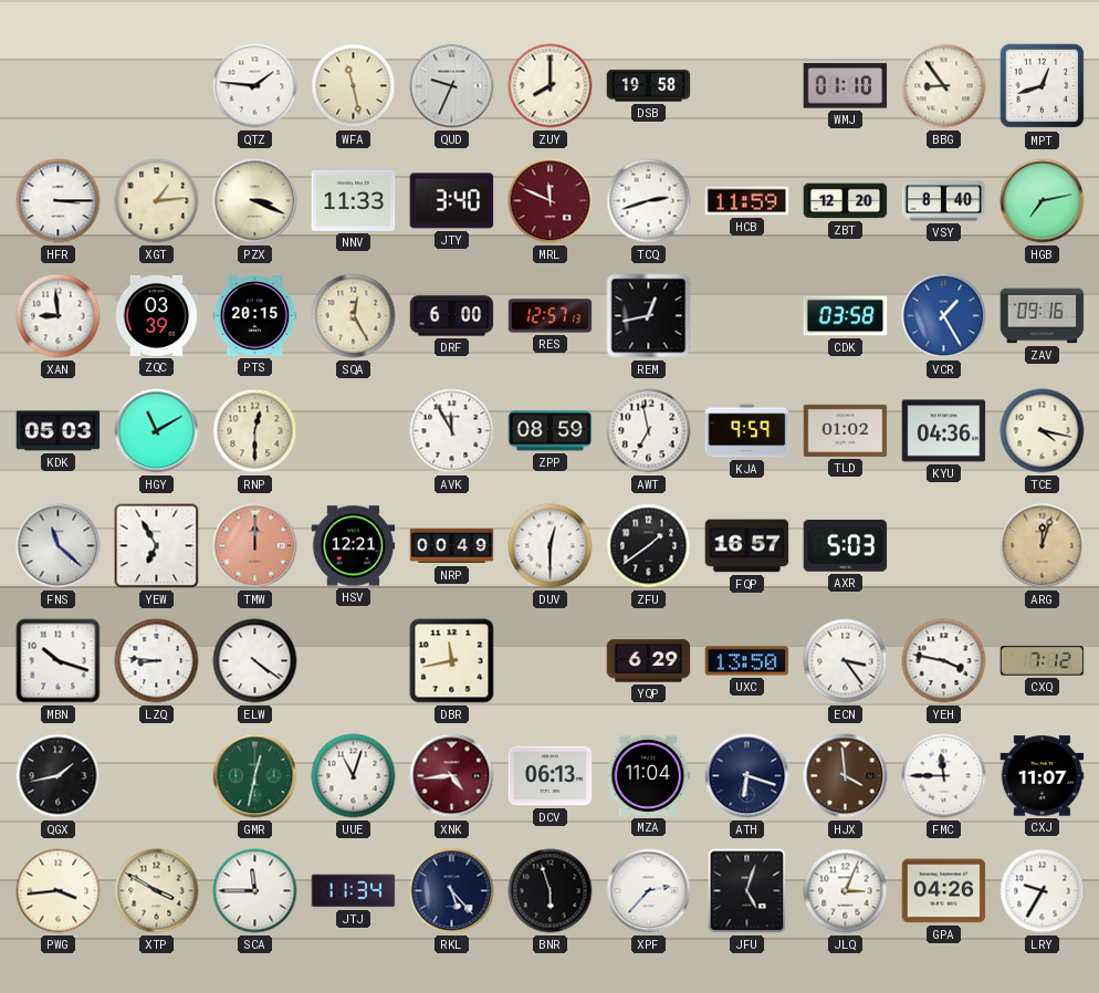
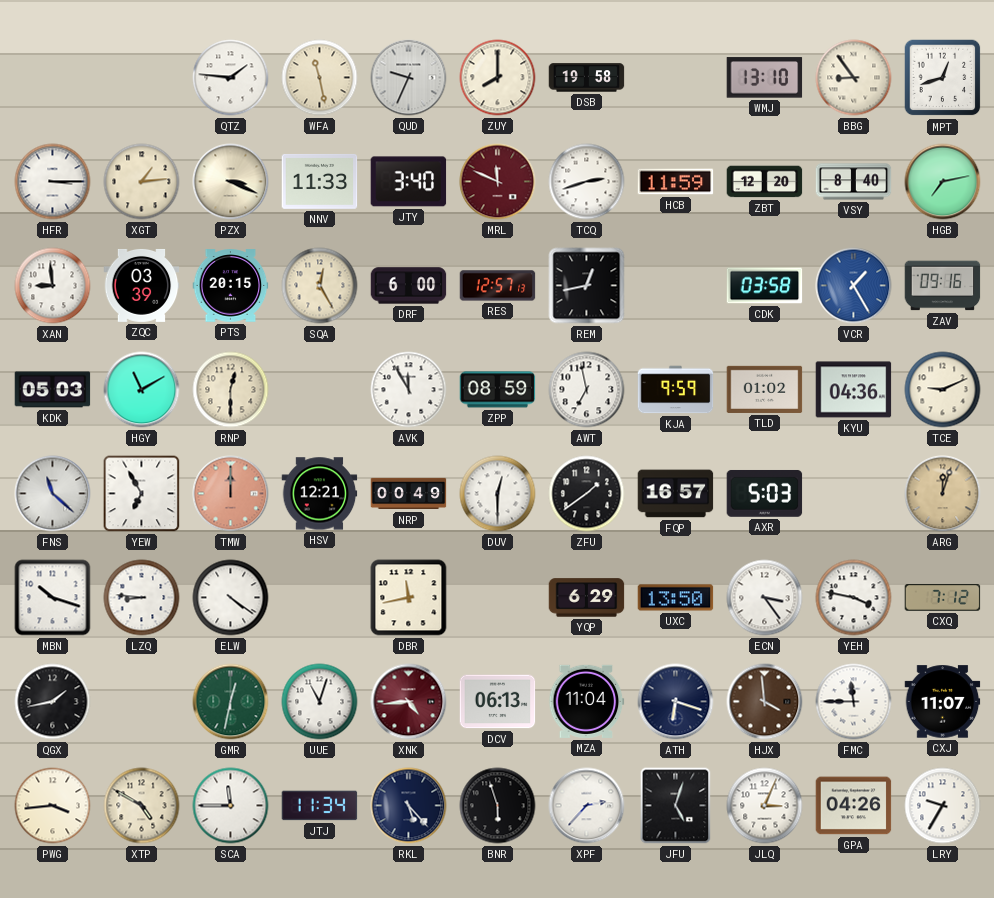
WMJ: 01:10 -> 13:10 (765, 78)
TCE: 4:17 -> 9:11 (943, 390)
XTP: 3:50 -> 4:50 (142, 806)
